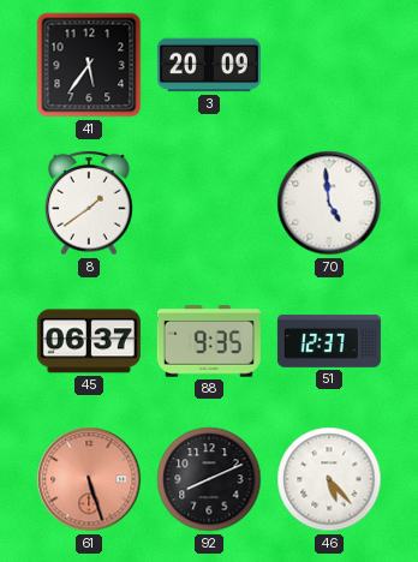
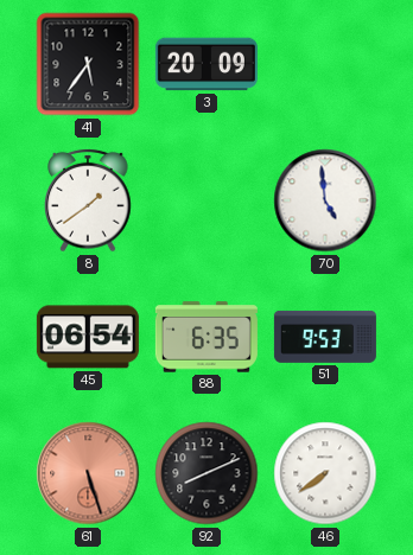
45: 06:37 -> 06:54 (88, 337)
88: 9:35 -> 6:35 (206, 337)
51: 12:37 -> 9:53 (325, 337)
46: 5:23 -> 7:39 (325, 473)
